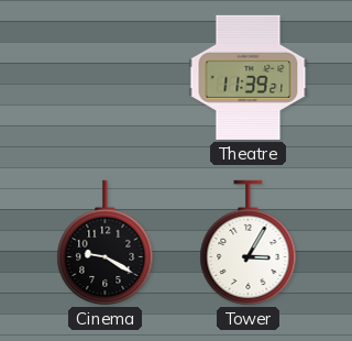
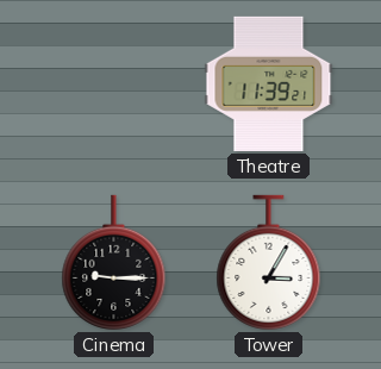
Cinema: 9:20 -> 9:15 (114, 262)
